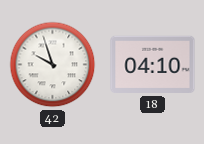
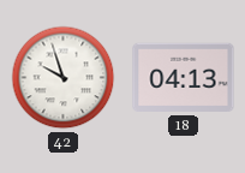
18: 04:10 -> 04:13 (184, 78)
